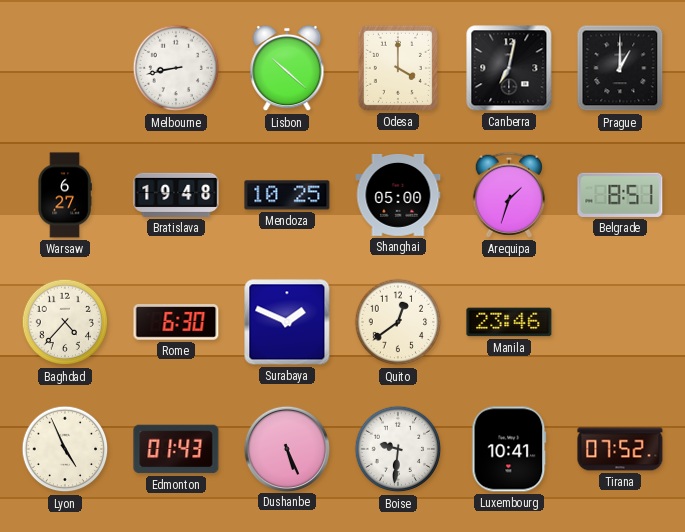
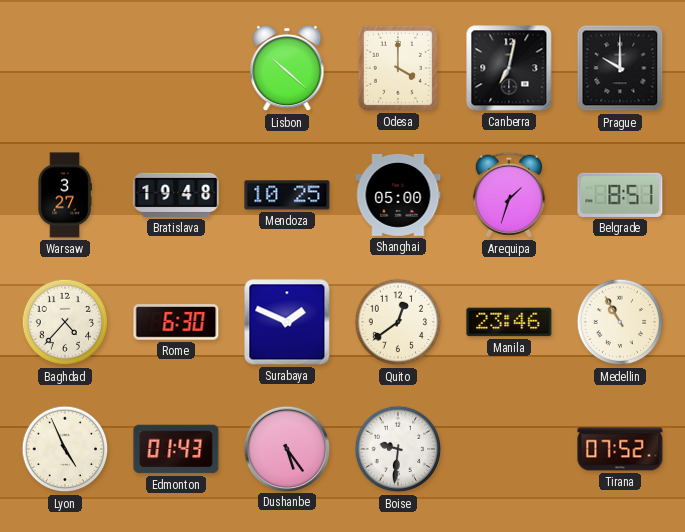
Melbourne: 8:43 -> none (176, 68)
Prague: 1:00 -> 10:00 (620, 68)
Warsaw: 6:27 -> 3:27 (65, 195)
Medellin: none -> 10:55 (620, 322)
Dushanbe: 5:26 -> 5:24 (286, 448)
Luxembourg: 10:41 -> none (509, 449)
